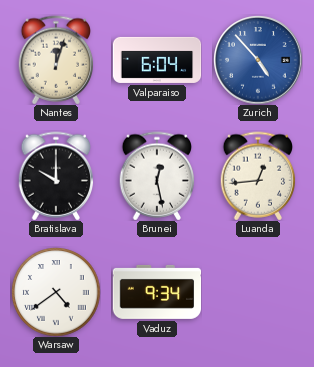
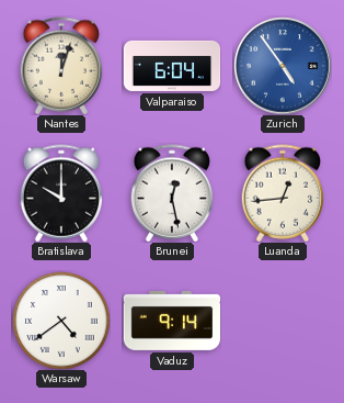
Zurich: 4:53 -> 4:54 (283, 66)
Vaduz: 9:34 -> 9:14 (172, 321)
